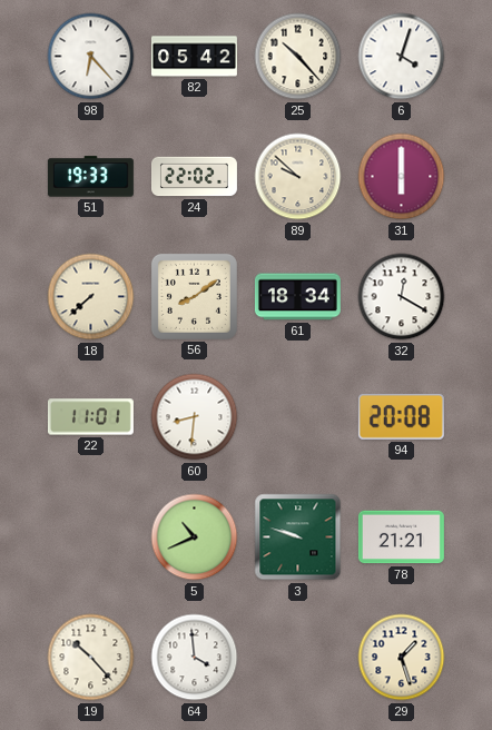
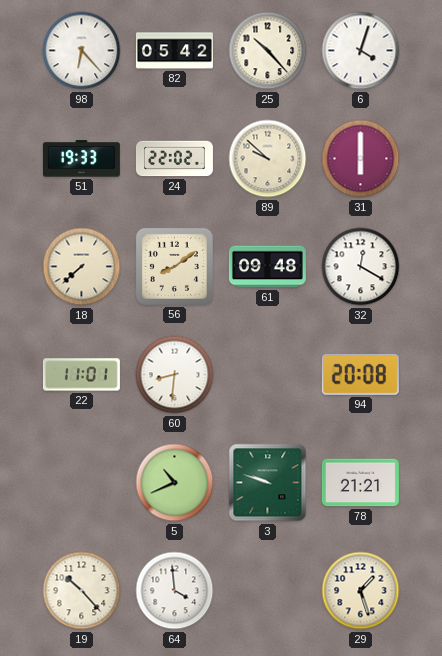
61: 18:34 -> 09:48 (267, 267)
